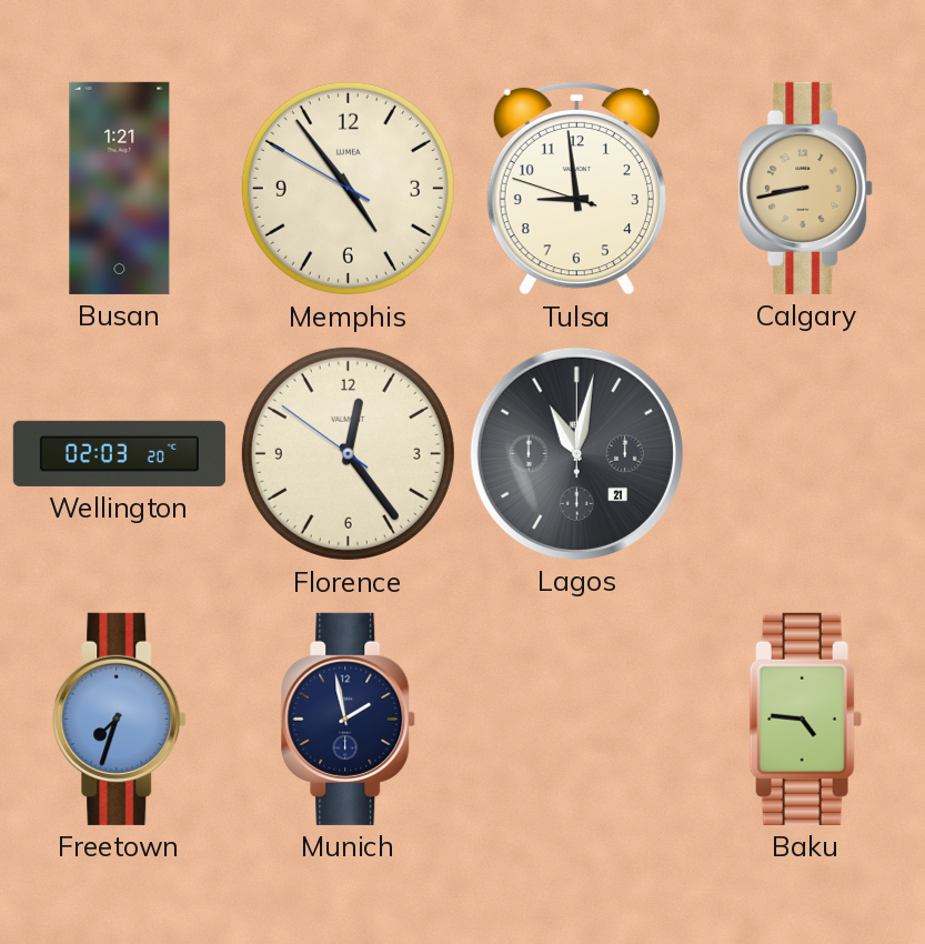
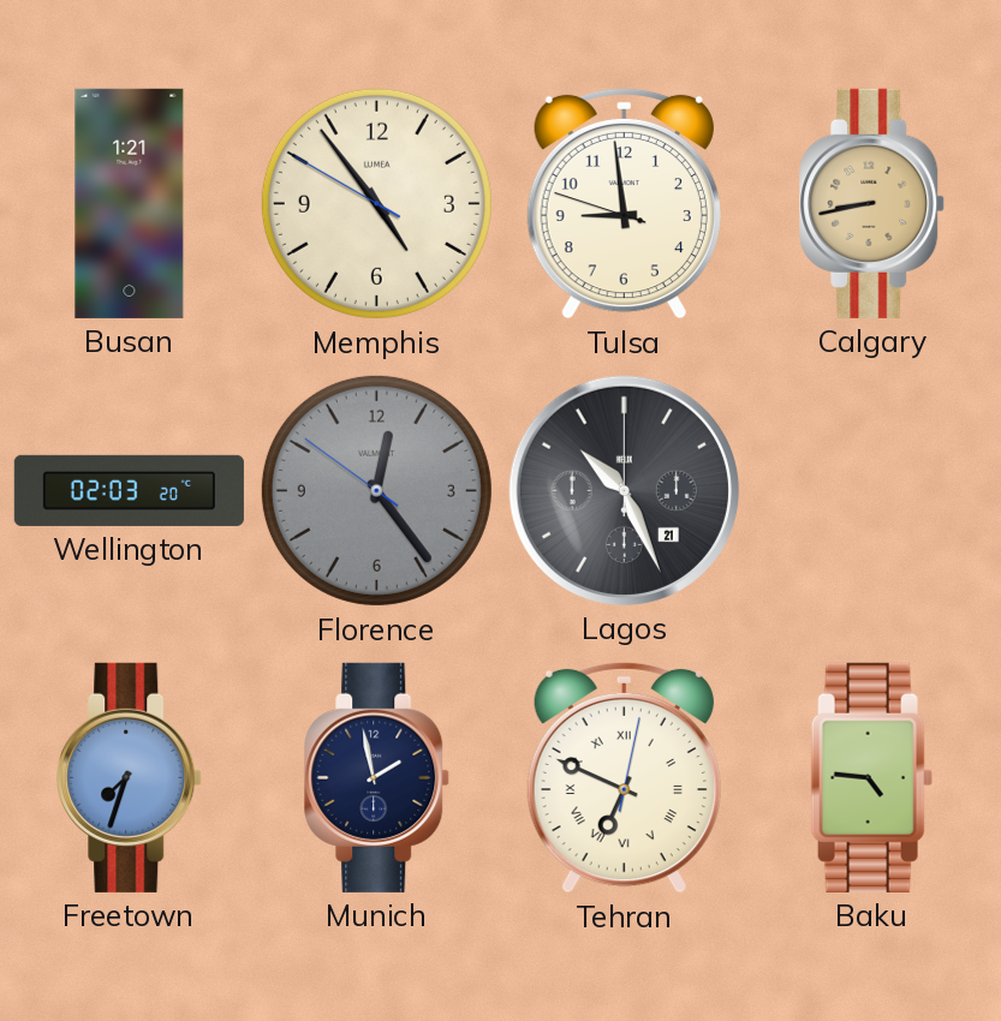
Florence dial: cream -> grey (376, 490)
Lagos: 11:02 -> 10:26 (624, 490)
Tehran: none -> 6:49 (624, 777)
